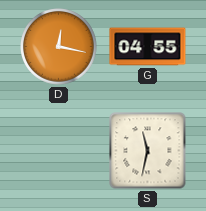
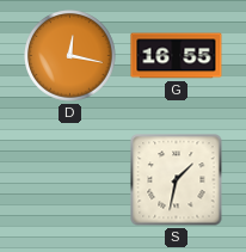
G: 04:55 -> 16:55 (177, 56)
S: 11:32 -> 1:32 (177, 180)
